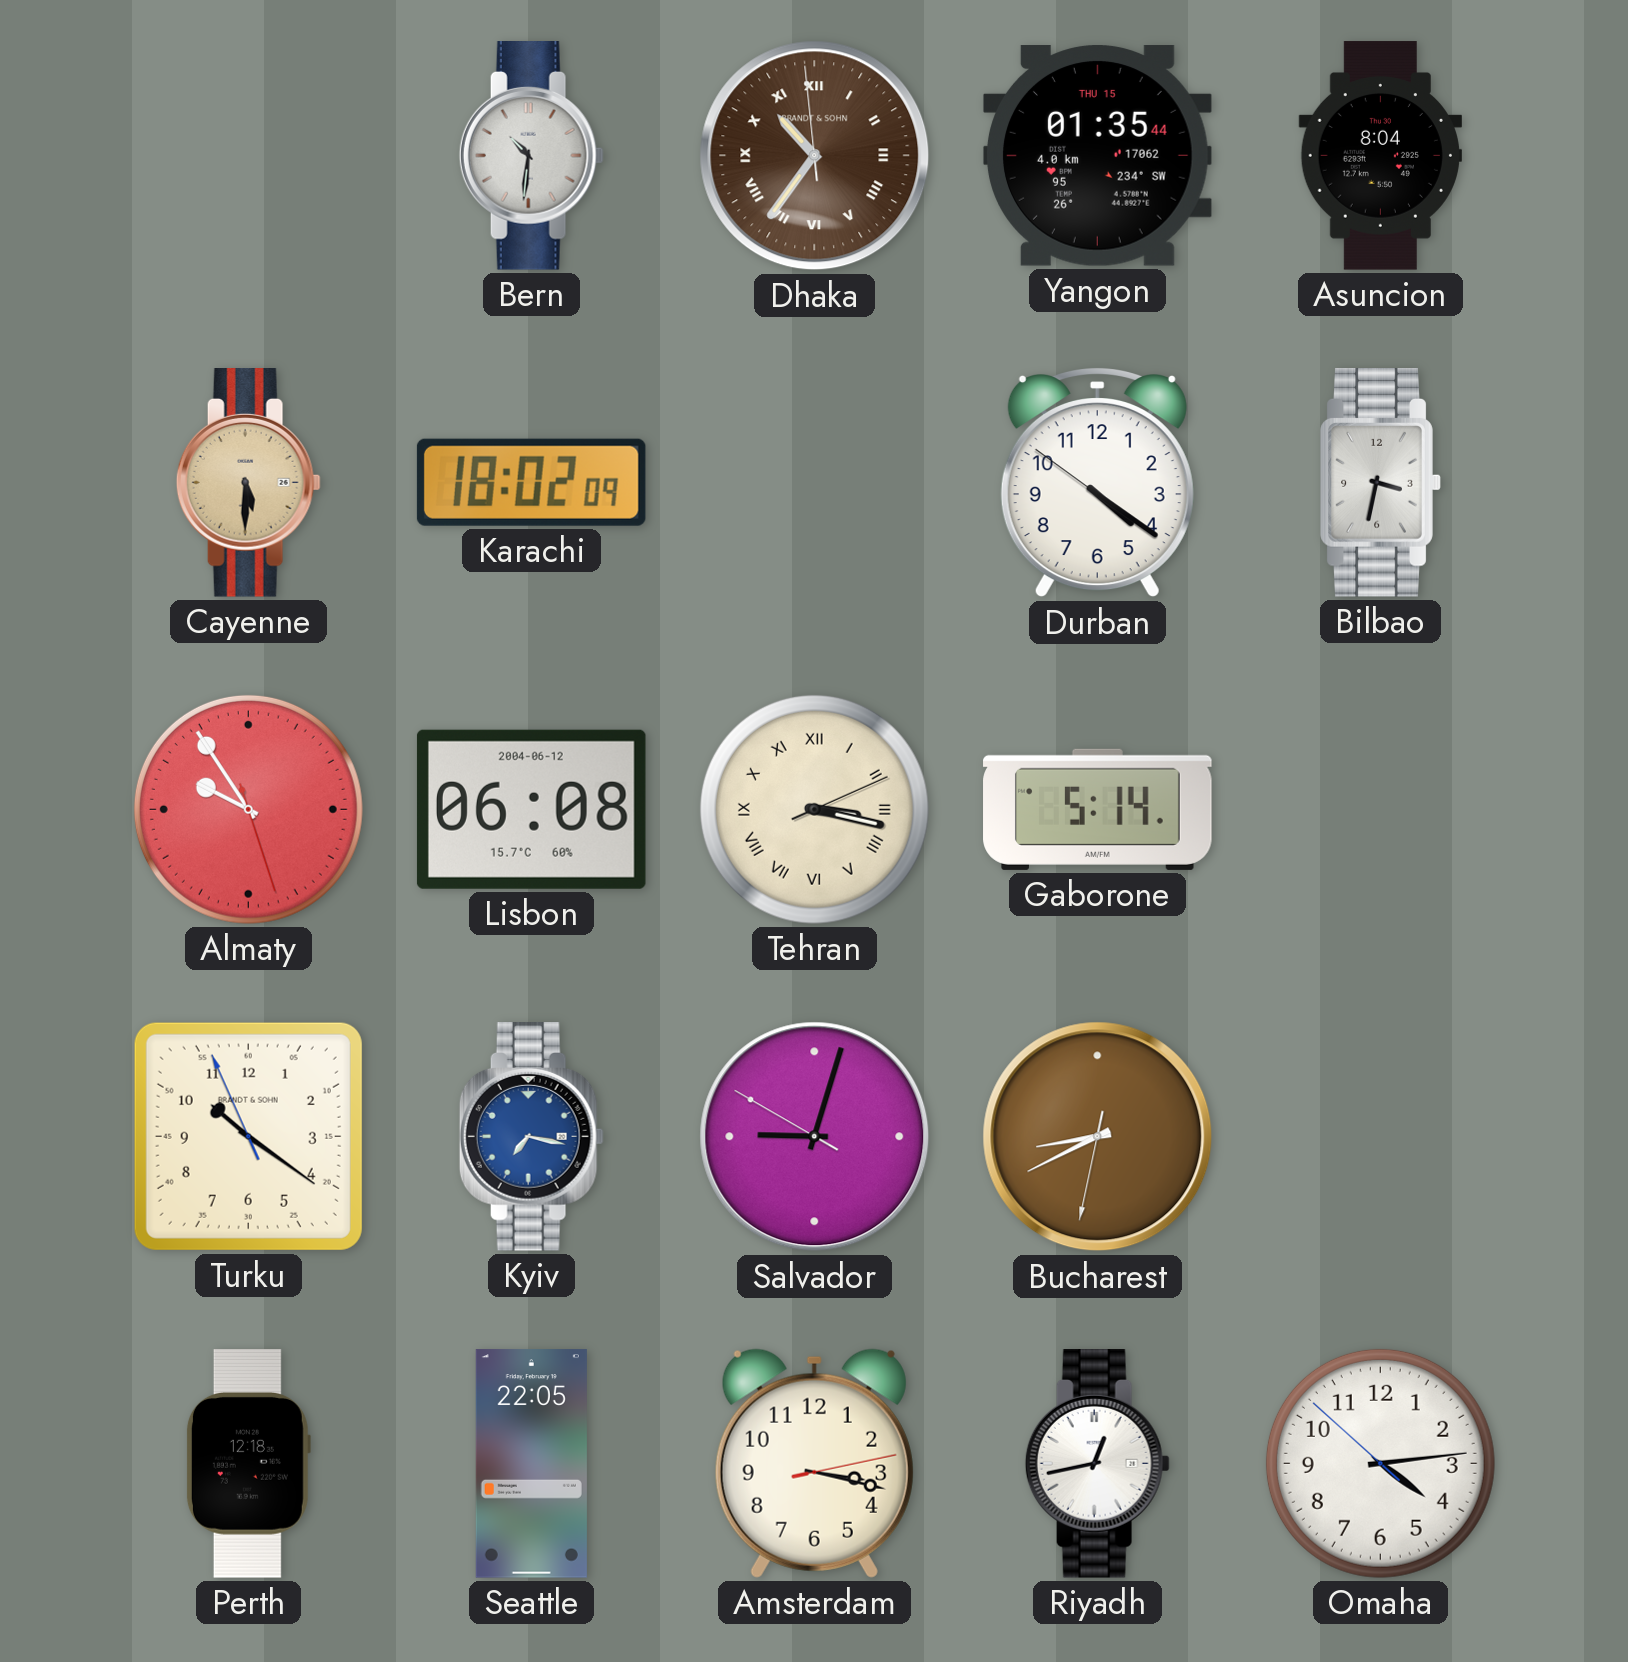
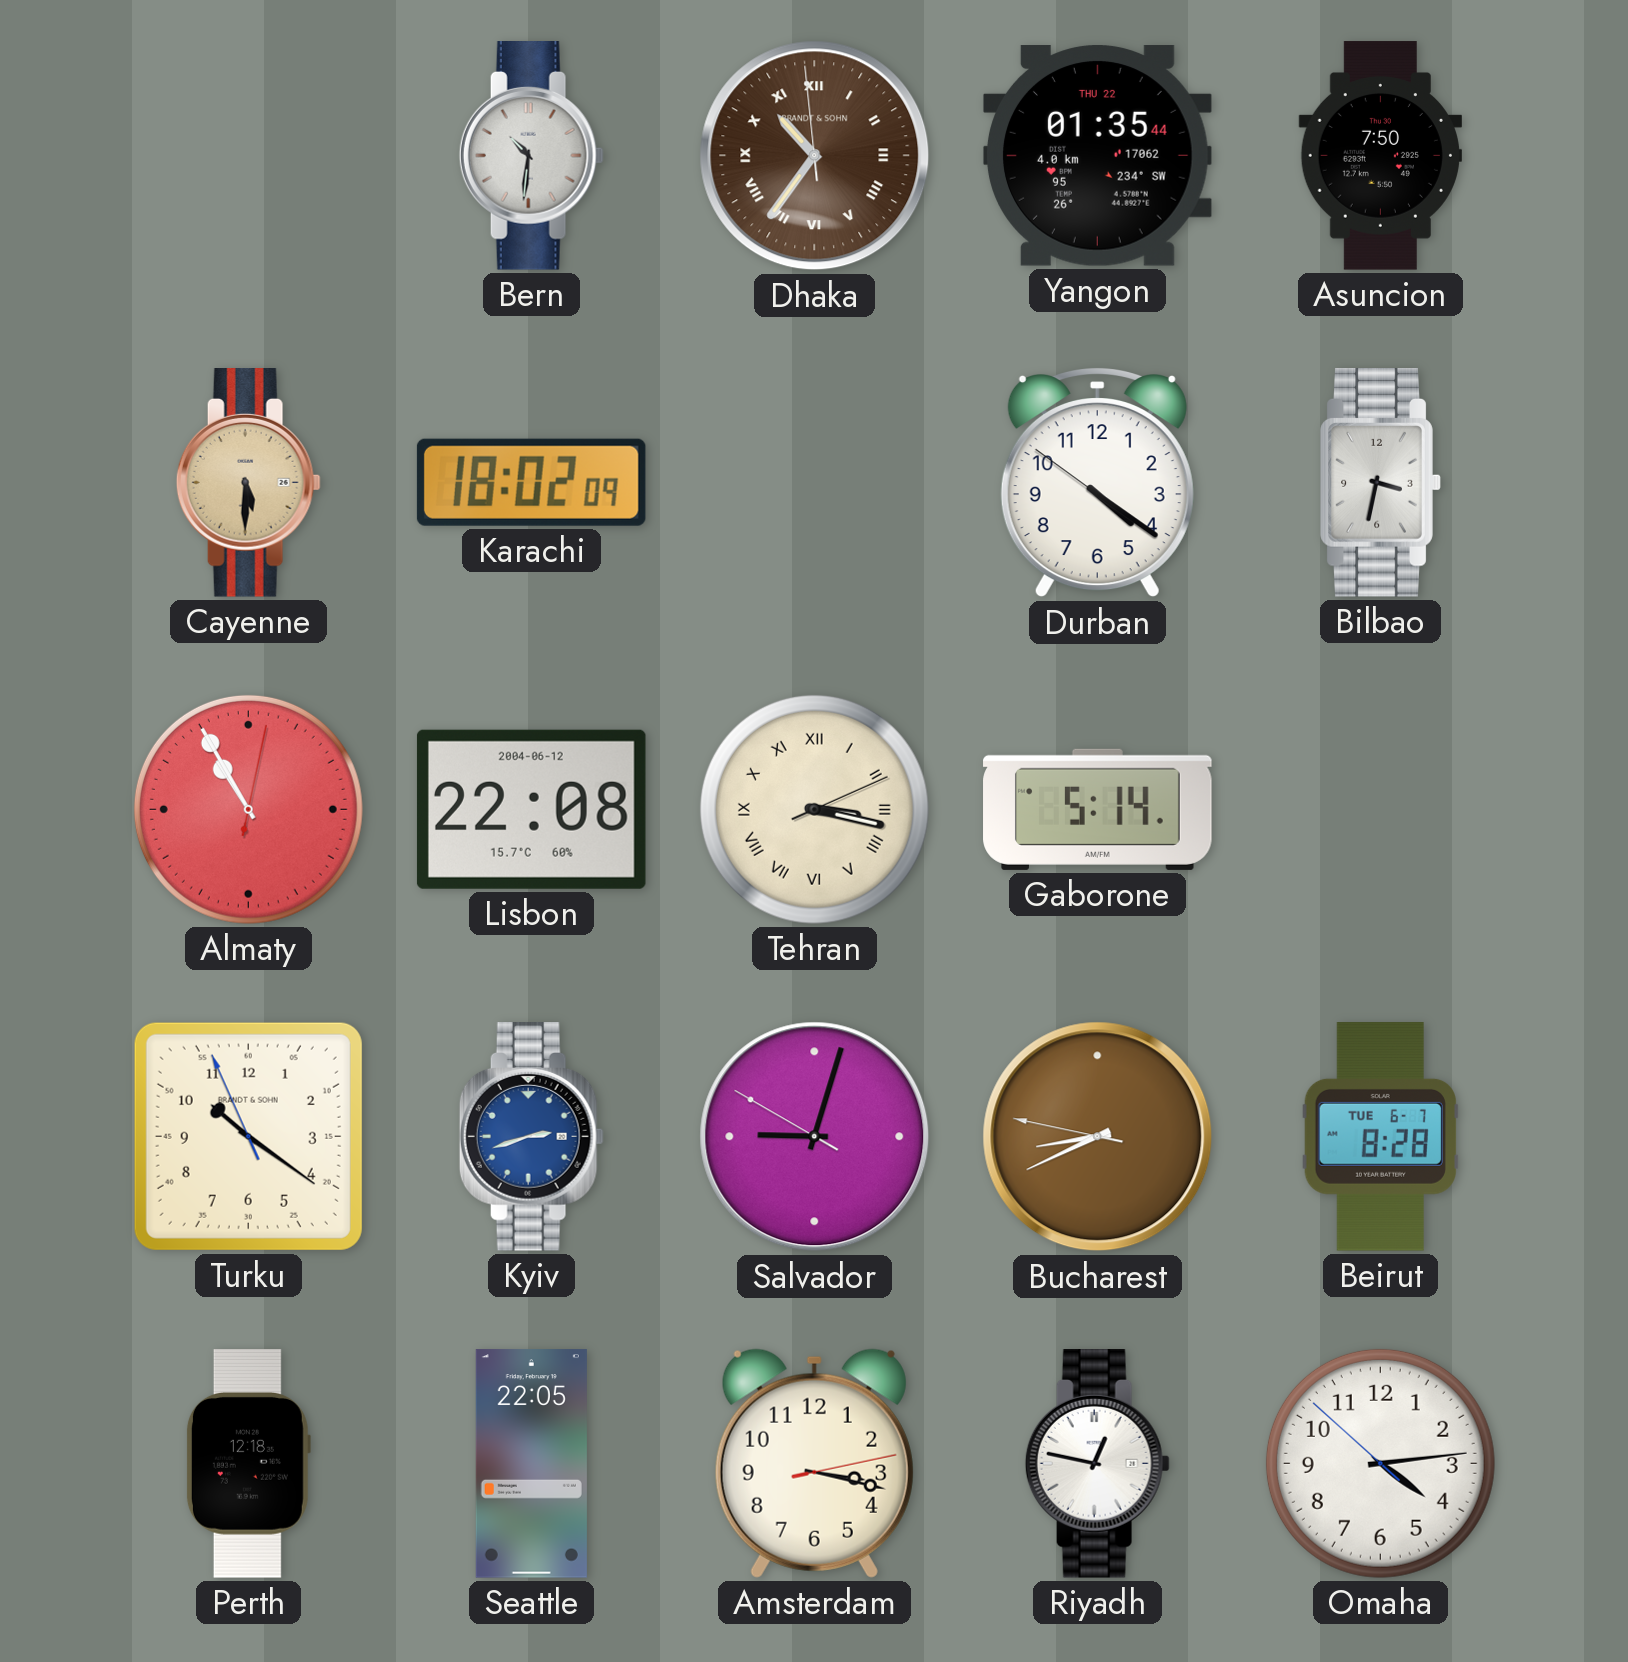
Yangon date: THU 15 -> THU 22 (1098, 156)
Asuncion: 8:04 -> 7:50 (1380, 156)
Almaty: 9:54 -> 10:55 (248, 809)
Lisbon: 06:08 -> 22:08 (531, 809)
Kyiv: 7:17 -> 2:42 (531, 1137)
Bucharest: 8:40:32 -> 8:40:47 (1098, 1137)
Beirut: none -> 8:28 (1380, 1137)
Riyadh: 12:43 -> 12:47 (1097, 1464)
